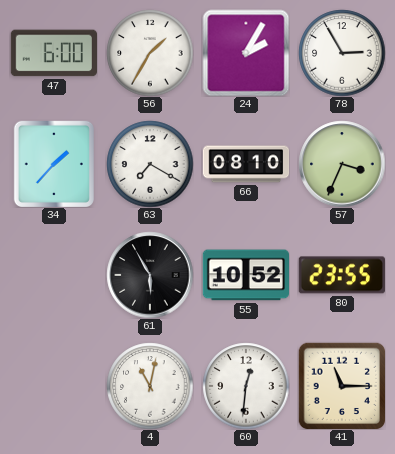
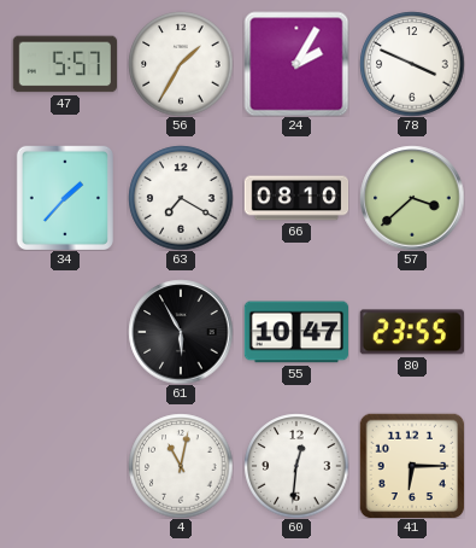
47: 6:00 -> 5:57 (64, 64)
78: 2:55 -> 3:49 (412, 64)
57: 3:34 -> 3:38 (412, 198)
55: 10:52 -> 10:47 (295, 332)
41: 11:15 -> 6:15 (412, 466)
